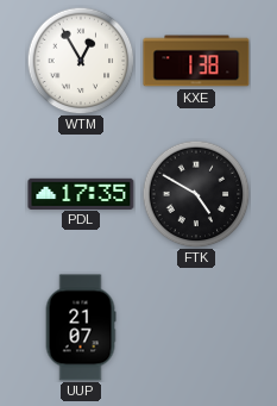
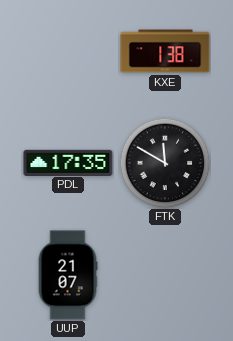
WTM: 12:55 -> none (81, 61)
FTK: 4:50 -> 11:50 (165, 163)
